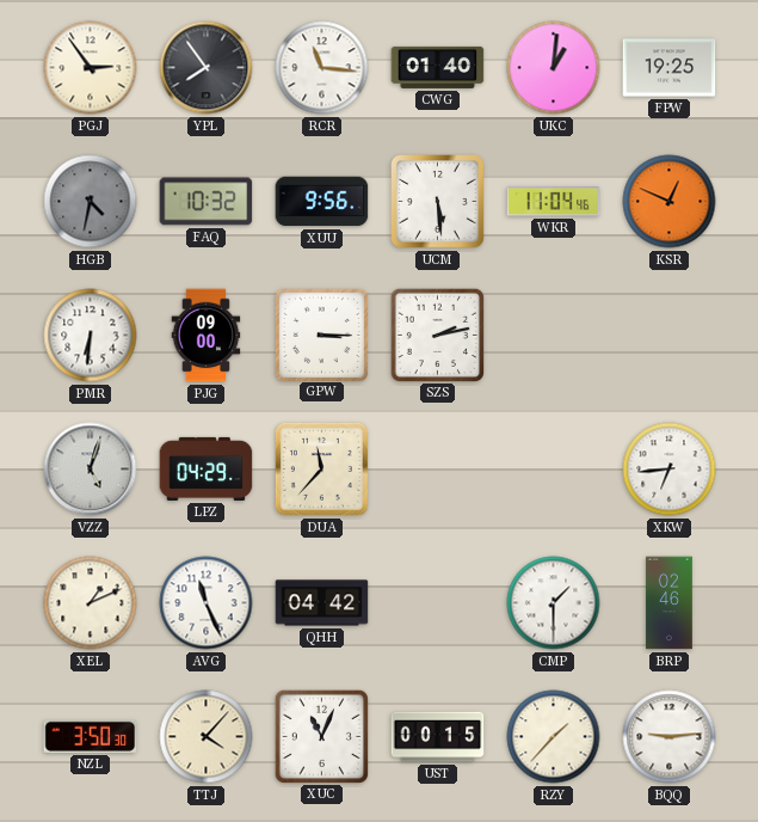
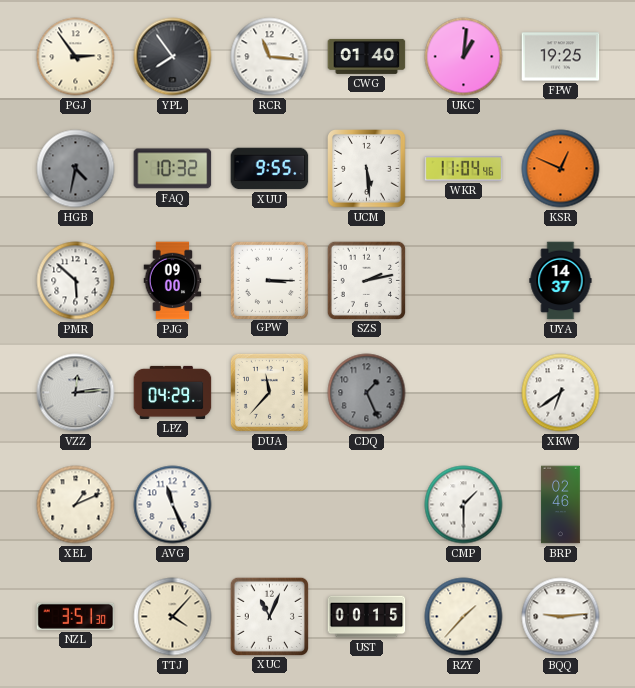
XUU: 9:56 -> 9:55 (270, 169)
PMR: 6:31 -> 5:52 (76, 281)
UYA: none -> 14:37 (561, 281)
VZZ: 5:03 -> 12:14 (76, 393)
CDQ: none -> 1:26 (367, 393)
XKW: 6:44 -> 6:39 (561, 393)
QHH: 04:42 -> none (322, 603)
NZL: 3:50 -> 3:51 (76, 616)
